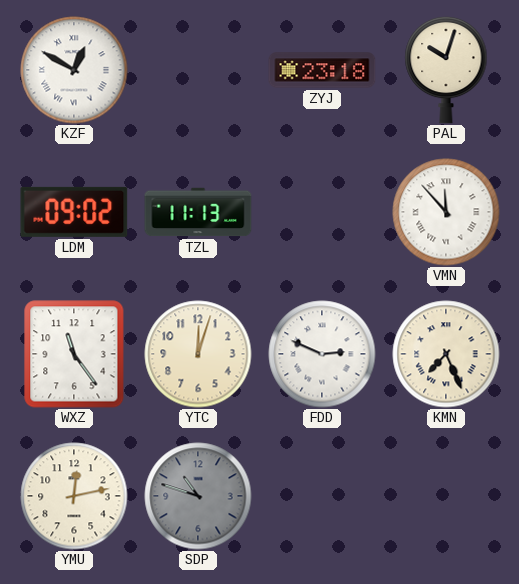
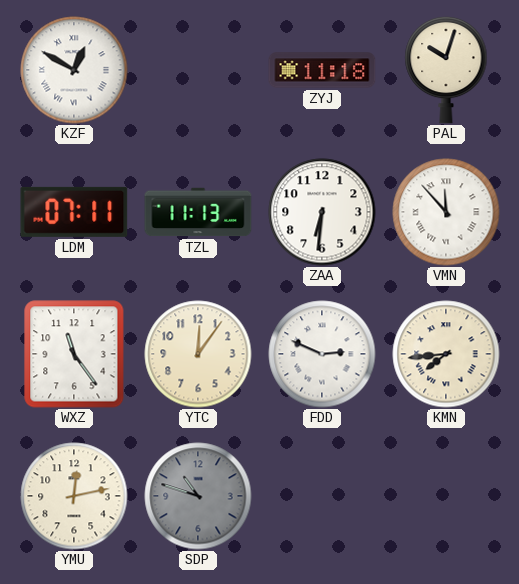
ZYJ: 23:18 -> 11:18 (322, 70)
LDM: 09:02 -> 07:11 (74, 212)
ZAA: none -> 6:31 (322, 212)
YTC: 12:03 -> 12:06 (198, 354)
KMN: 7:26 -> 7:44 (446, 354)
